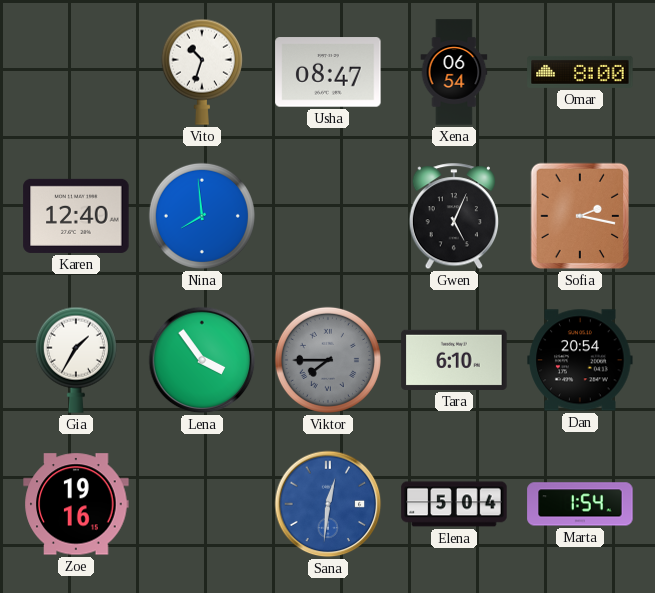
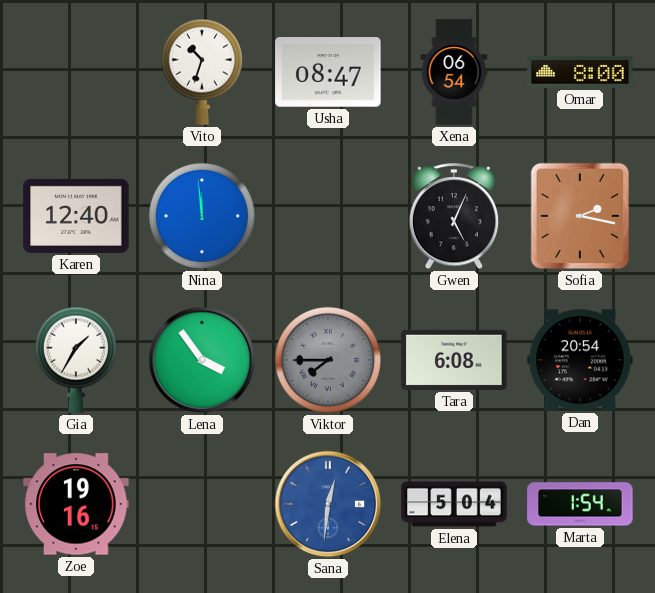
Nina: 7:59 -> 11:59 (202, 216)
Tara: 6:10 -> 6:08 (454, 360)
